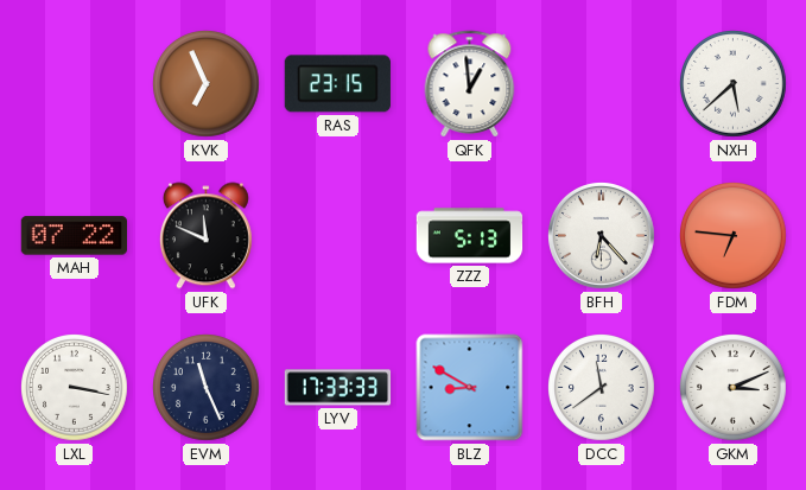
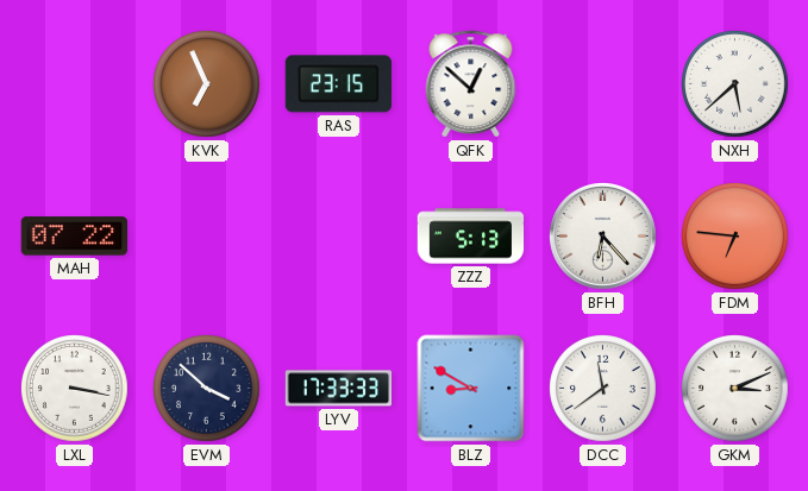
QFK: 12:59 -> 12:52 (471, 84)
UFK: 11:49 -> none (205, 236)
EVM: 11:26 -> 3:52 (207, 389)
